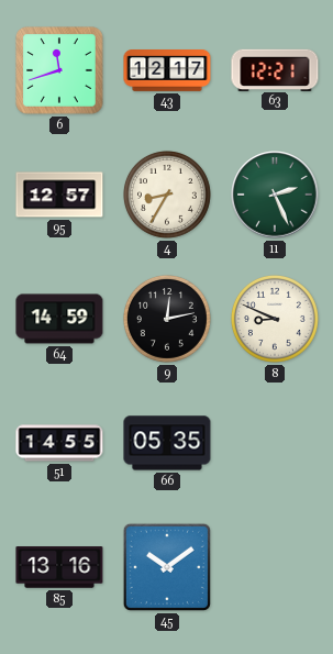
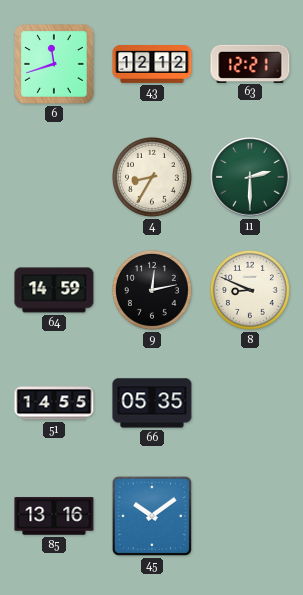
43: 12:17 -> 12:12 (152, 65)
95: 12:57 -> none (59, 195)
11: 2:26 -> 2:30 (250, 177)
